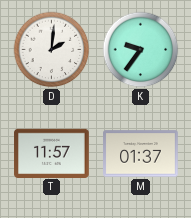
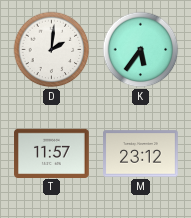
K: 9:36 -> 5:36 (141, 50)
M: 01:37 -> 23:12 (141, 154)
